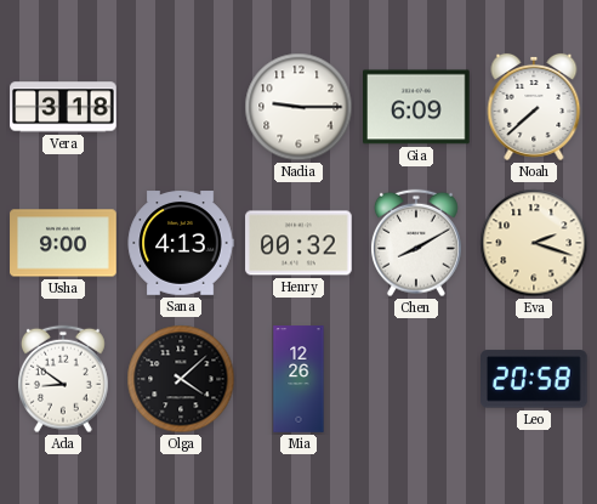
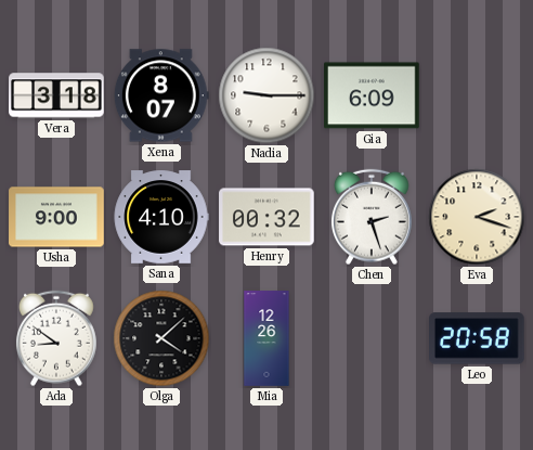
Xena: none -> 8:07 (161, 95)
Noah: 7:38 -> none (534, 107)
Sana: 4:13 -> 4:10 (161, 217)
Chen: 8:10 -> 2:27 (372, 217)
